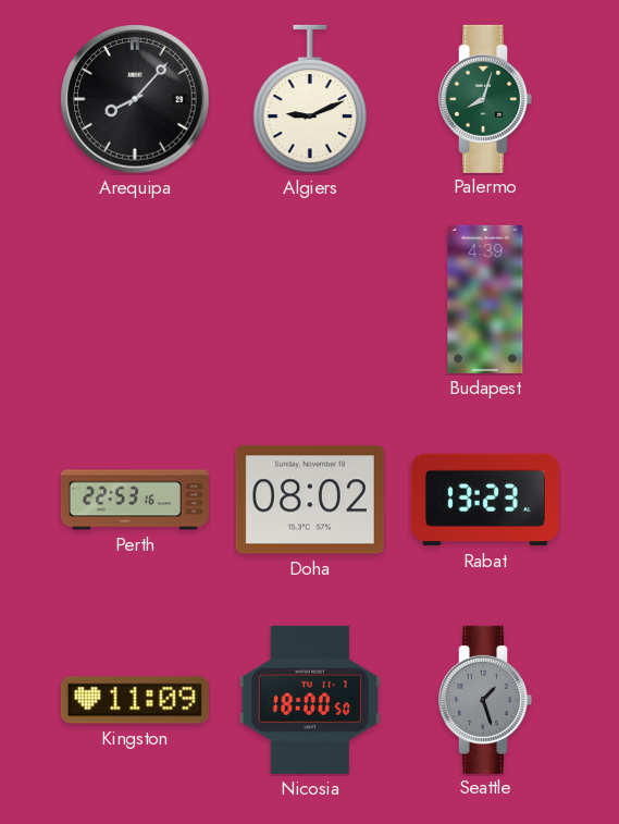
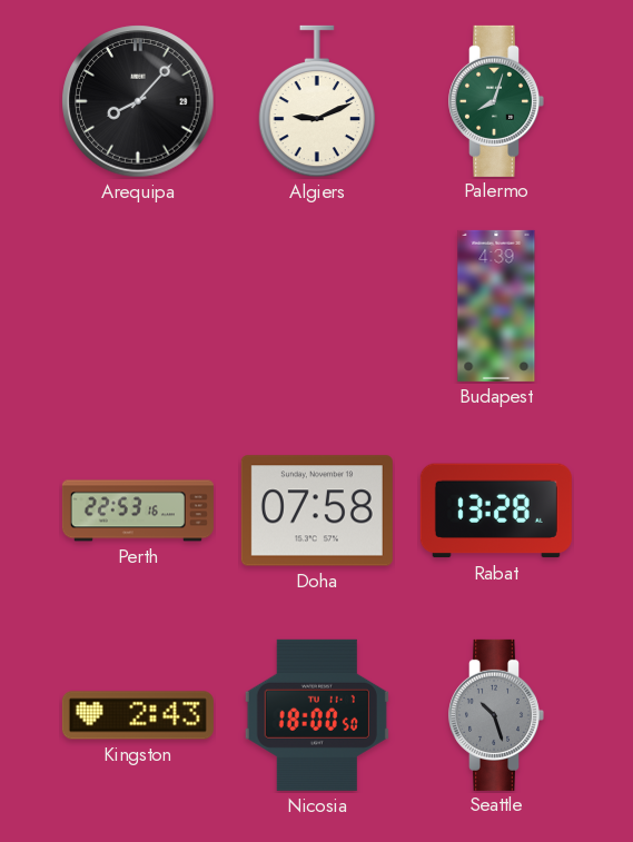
Doha: 08:02 -> 07:58 (317, 511)
Rabat: 13:23 -> 13:28 (496, 511)
Kingston: 11:09 -> 2:43 (138, 715)
Seattle: 1:27 -> 10:27 (496, 715)
